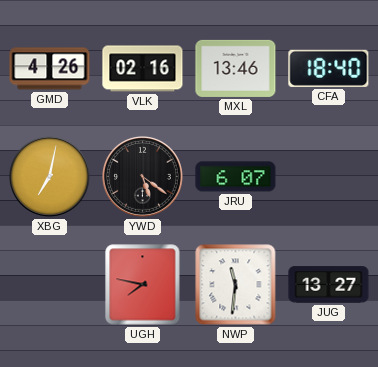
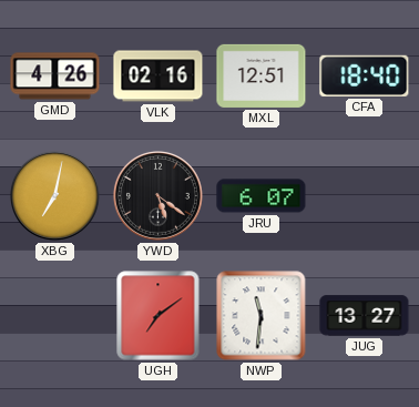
MXL: 13:46 -> 12:51 (262, 75)
UGH: 7:47 -> 7:09 (159, 316)
